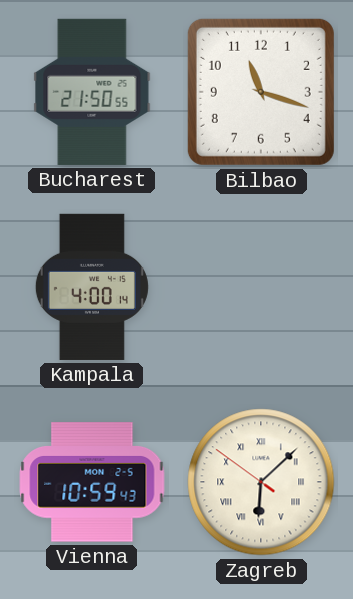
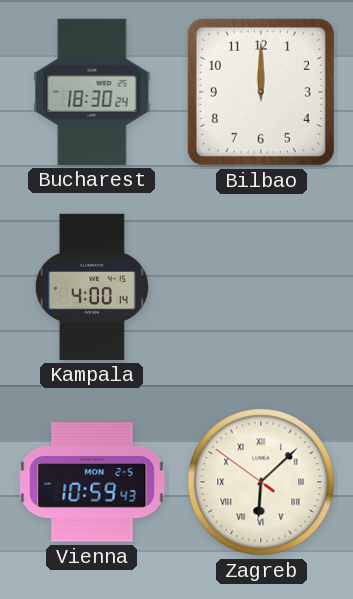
Bucharest: 21:50 -> 18:30 (92, 92)
Bilbao: 11:18 -> 12:00 (261, 92)
